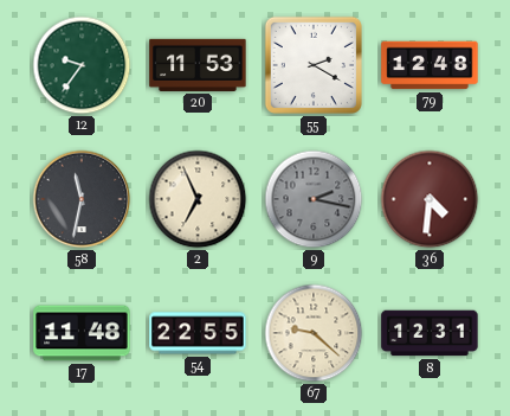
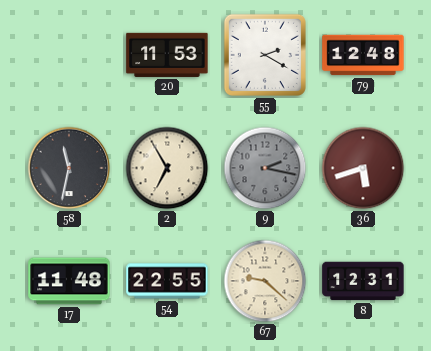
12: 9:36 -> none (82, 65)
2: 6:56 -> 6:55 (167, 168)
36: 4:31 -> 5:42 (363, 168)
